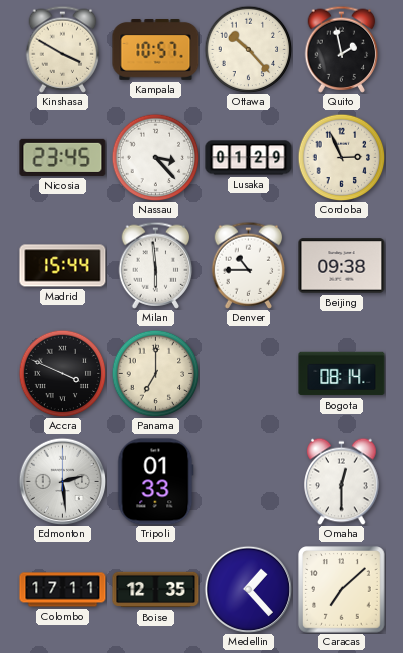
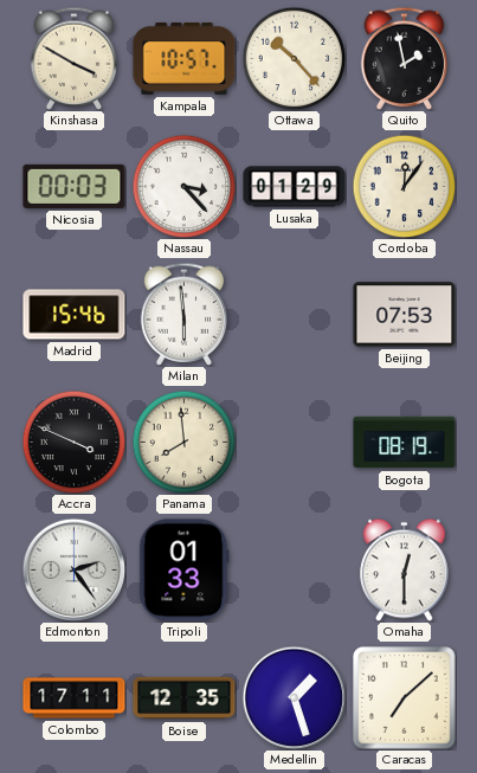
Nicosia: 23:45 -> 00:03 (75, 186)
Cordoba: 2:56 -> 12:06 (404, 186)
Madrid: 15:44 -> 15:46 (75, 315)
Denver: 10:45 -> none (249, 265)
Beijing: 09:38 -> 07:53 (405, 315)
Panama: 7:00 -> 7:59 (183, 442)
Bogota: 08:14 -> 08:19 (405, 443)
Edmonton: 2:29 -> 2:24 (73, 569)
Medellin: 1:23 -> 1:27 (294, 697)
